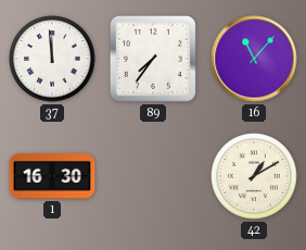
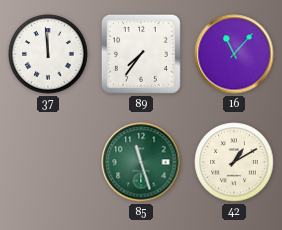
1: 16:30 -> none (52, 176)
85: none -> 11:27 (141, 162)
